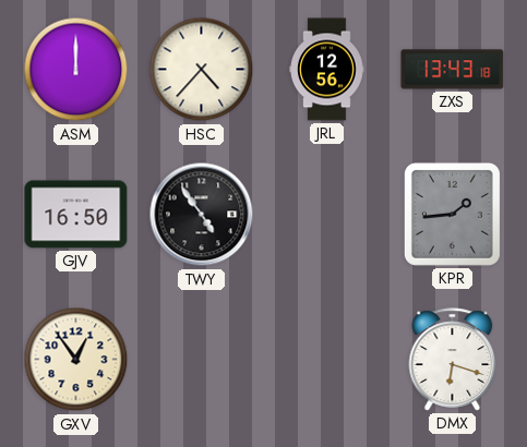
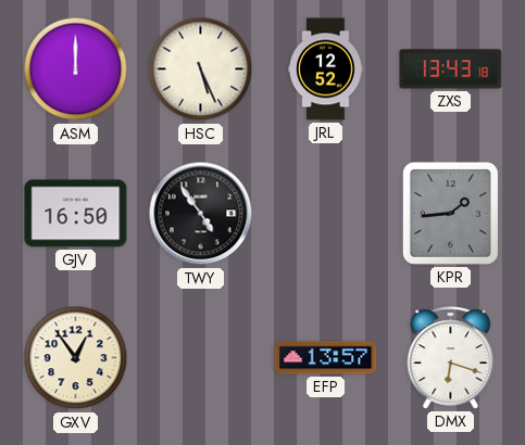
HSC: 4:37 -> 5:26 (201, 69)
JRL: 12:56 -> 12:52 (326, 69)
EFP: none -> 13:57 (326, 358)
